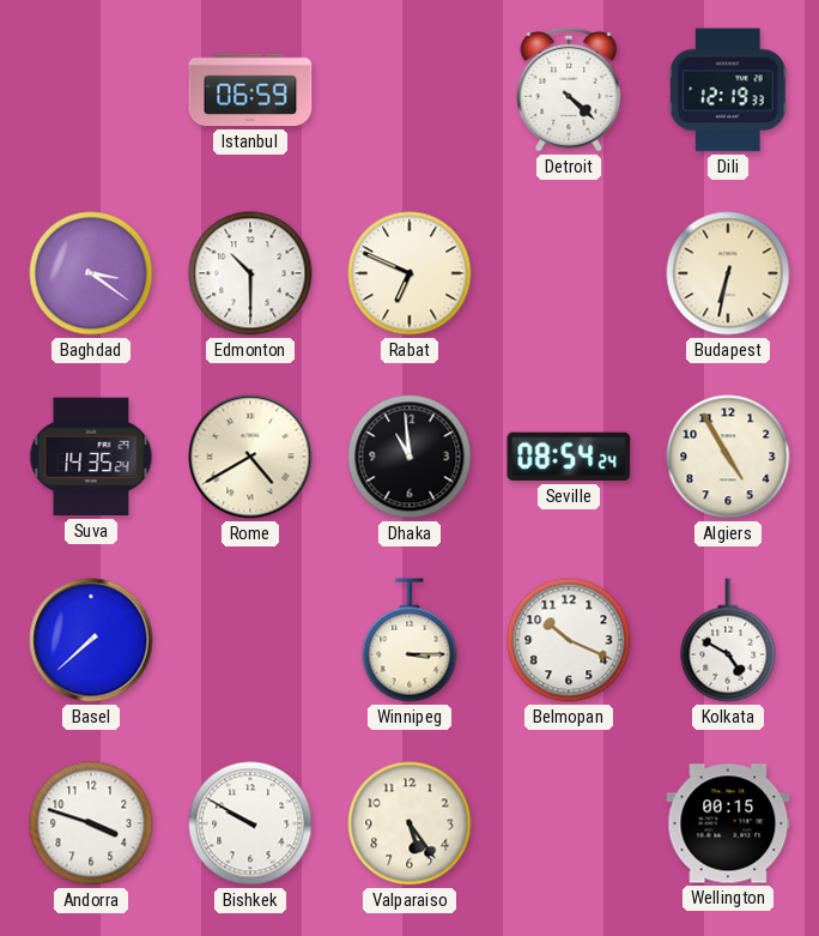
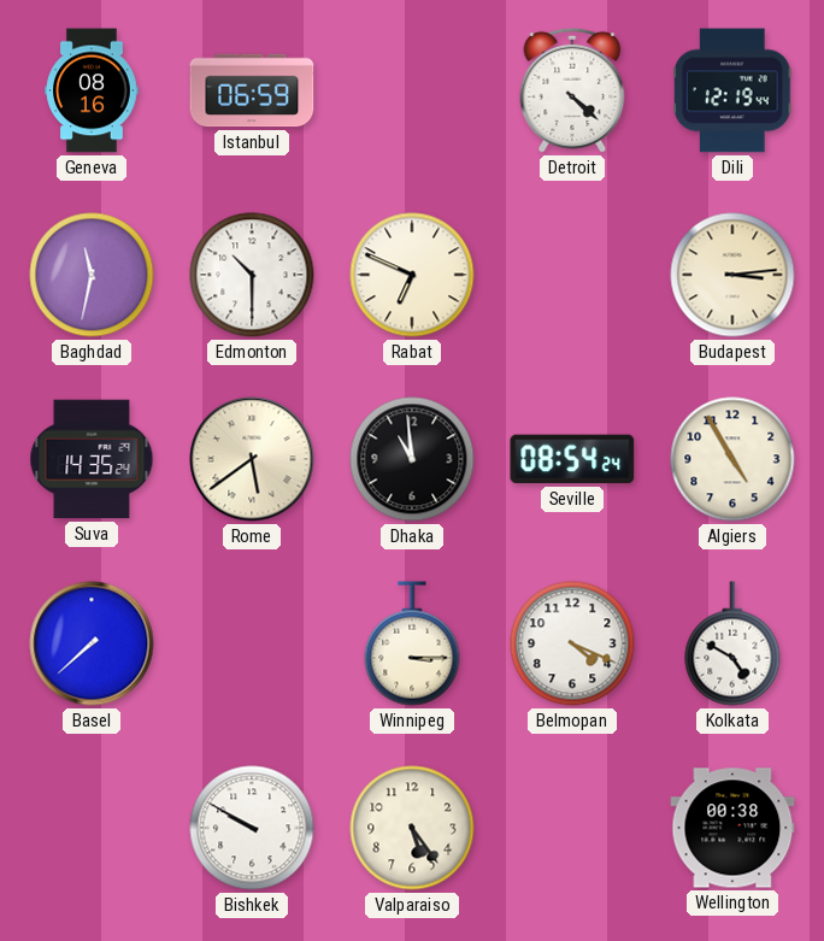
Geneva: none -> 08:16 (92, 90)
Dili: 12:19:33 -> 12:19:44 (734, 90)
Baghdad: 3:21 -> 11:32 (92, 275)
Budapest: 6:32 -> 3:14 (732, 275)
Rome: 4:40 -> 5:39 (252, 459)
Belmopan: 10:19 -> 4:19 (572, 643)
Andorra: 3:48 -> none (91, 823)
Wellington: 00:15 -> 00:38 (732, 828)
